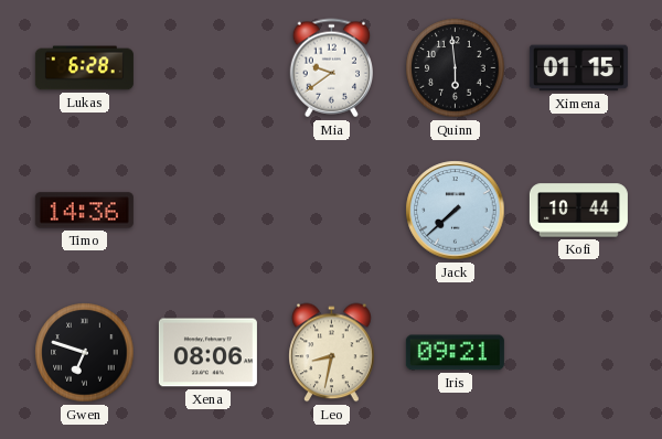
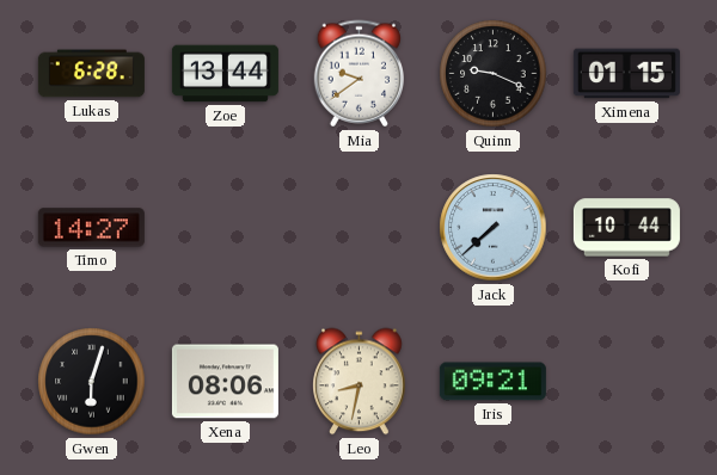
Zoe: none -> 13:44 (225, 74)
Quinn: 5:59 -> 9:19 (494, 74)
Timo: 14:36 -> 14:27 (91, 228)
Gwen: 6:48 -> 6:03 (92, 382)
